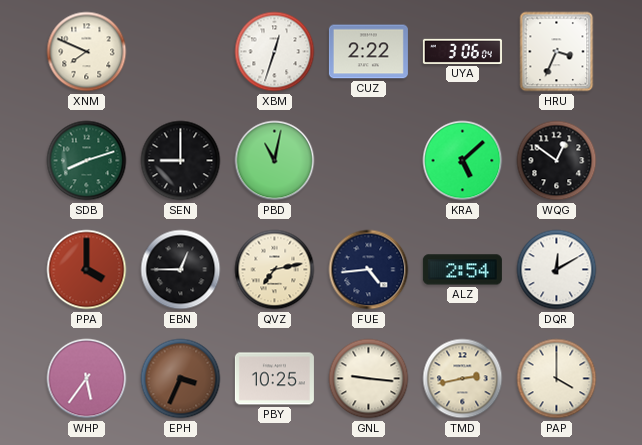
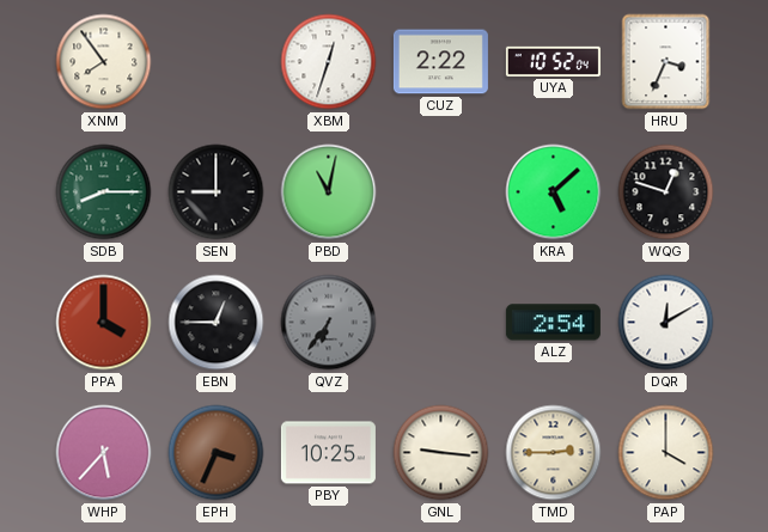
XNM: 7:49 -> 7:54 (104, 62)
UYA: 3:06 -> 10:52 (553, 61)
SDB: 8:12 -> 8:15 (104, 192)
WQG: 12:51 -> 12:48 (666, 192)
QVZ: 7:13 -> 6:36 (329, 323)
QVZ dial: cream -> grey (329, 323)
FUE: 4:44 -> none (369, 270)
WHP: 5:36 -> 5:37 (104, 453)
TMD: 2:43 -> 2:45 (554, 453)
